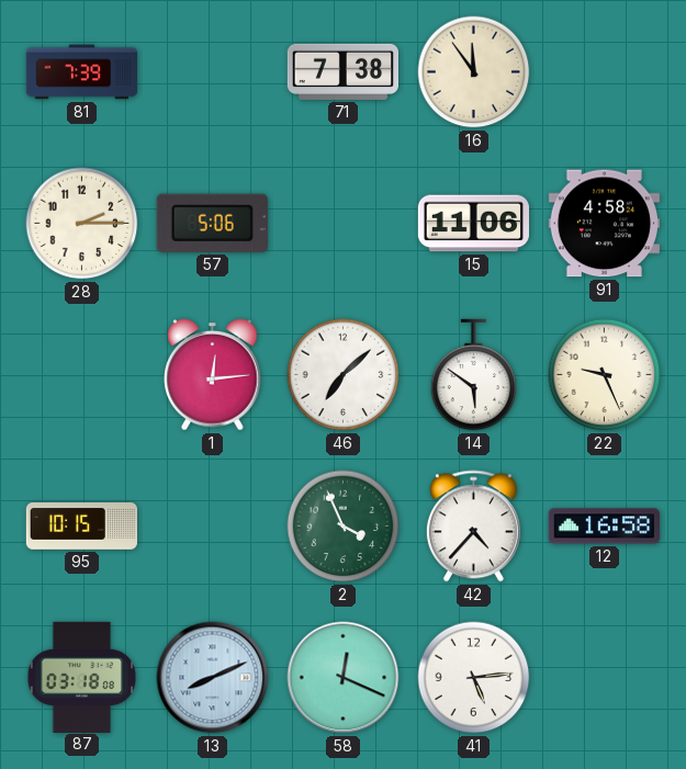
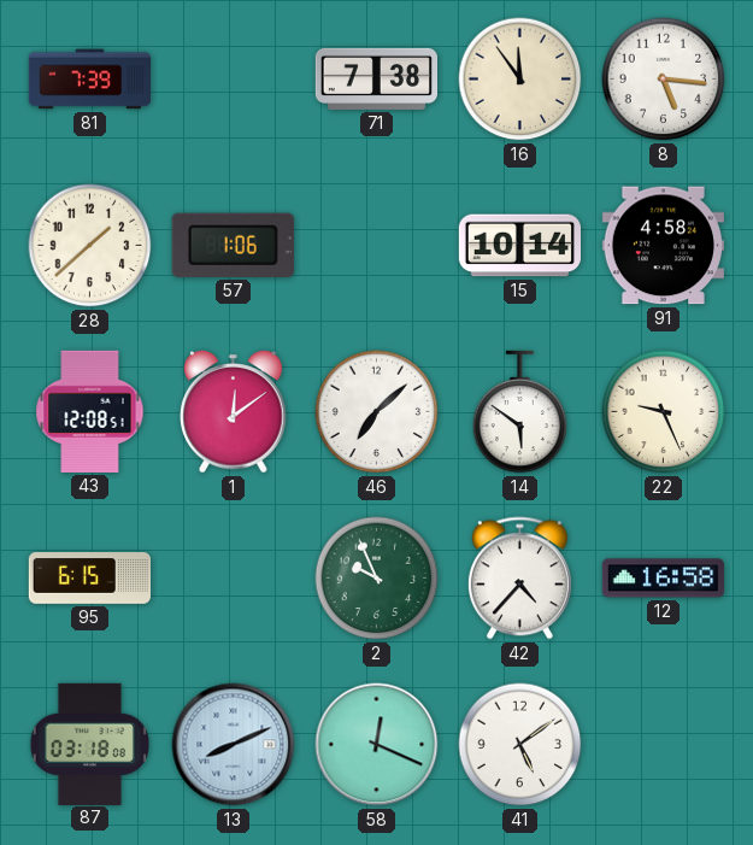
8: none -> 5:16 (664, 80)
28: 2:15 -> 1:38 (90, 246)
57: 5:06 -> 1:06 (233, 245)
15: 11:06 -> 10:14 (519, 246)
43: none -> 12:08 (90, 411)
1: 12:14 -> 12:09 (234, 412)
95: 10:15 -> 6:15 (89, 579)
2: 3:56 -> 9:56 (377, 579)
41: 5:14 -> 5:09 (520, 745)
